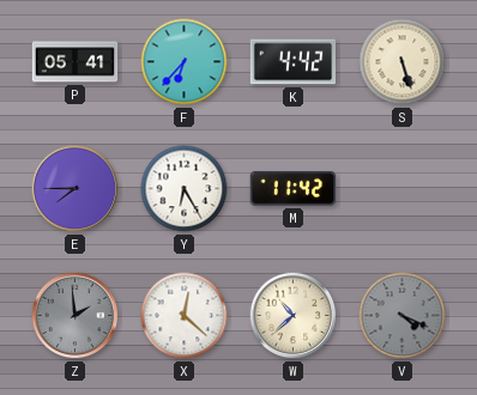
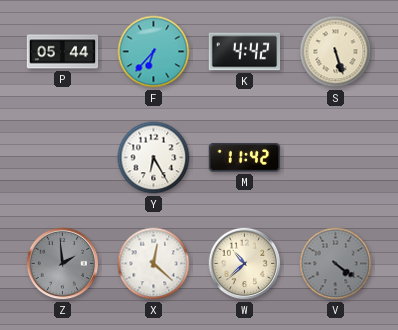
P: 05:41 -> 05:44 (63, 52)
E: 7:45 -> none (76, 189)
V: 4:19 -> 4:21 (336, 264)
